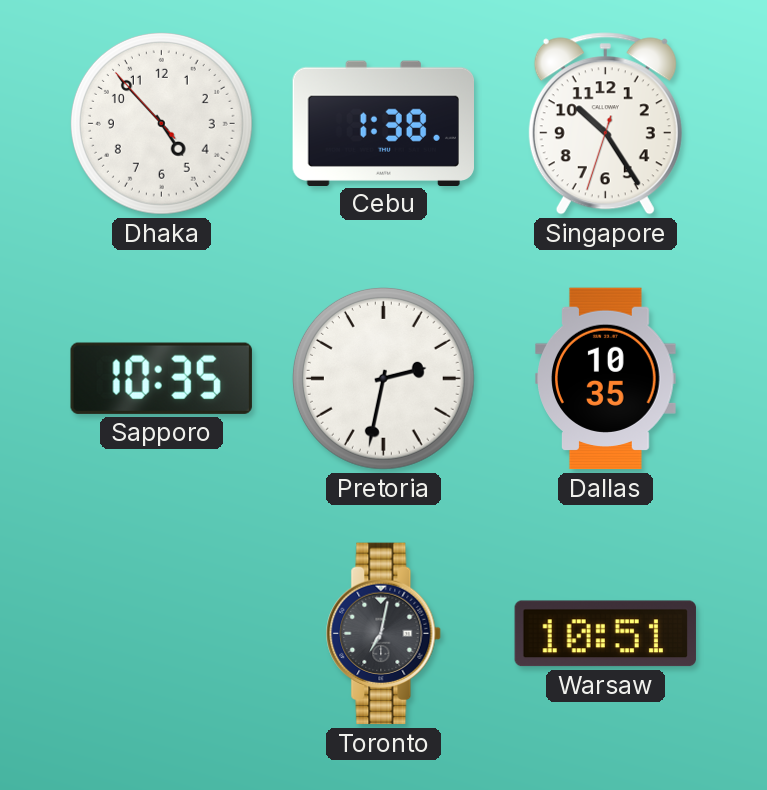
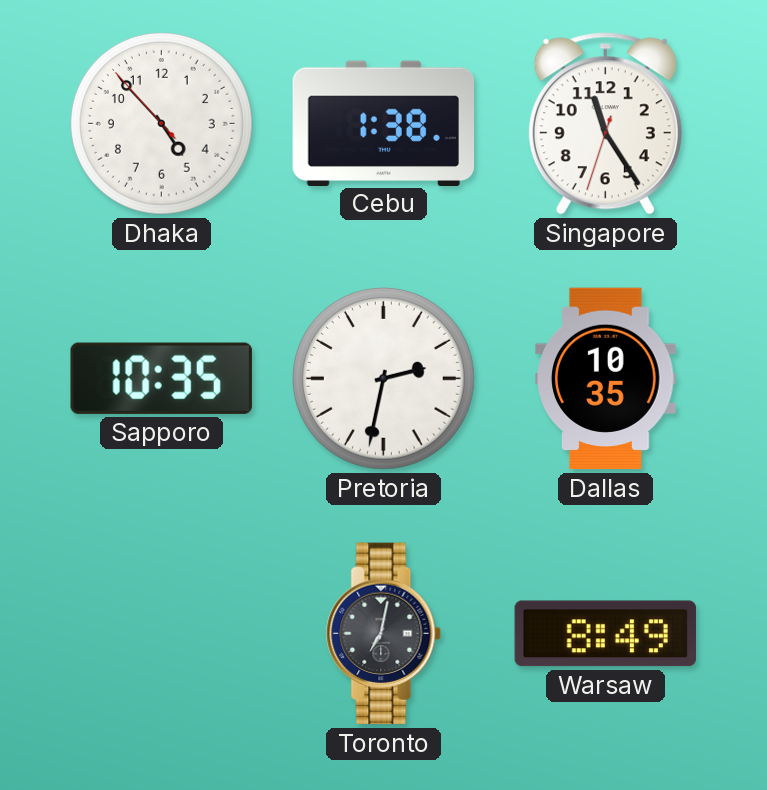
Singapore: 10:24 -> 11:24 (605, 124)
Warsaw: 10:51 -> 8:49 (605, 634)
